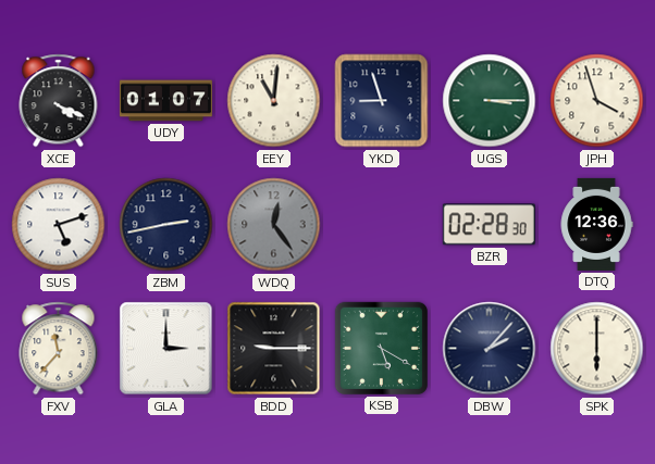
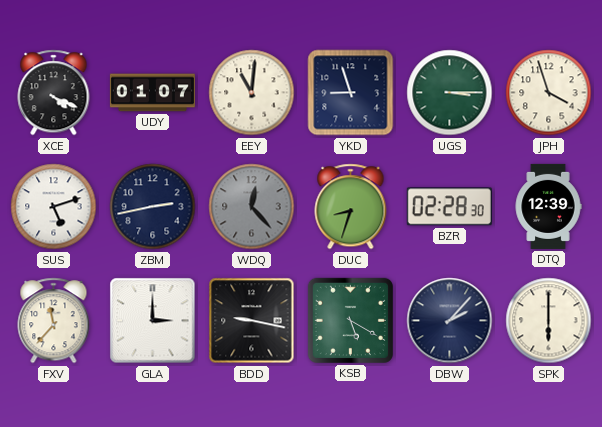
WDQ: 12:24 -> 12:23 (252, 207)
DUC: none -> 8:33 (351, 207)
DTQ: 12:36 -> 12:39 (548, 206)
BDD: 9:15 -> 9:17 (252, 321)
